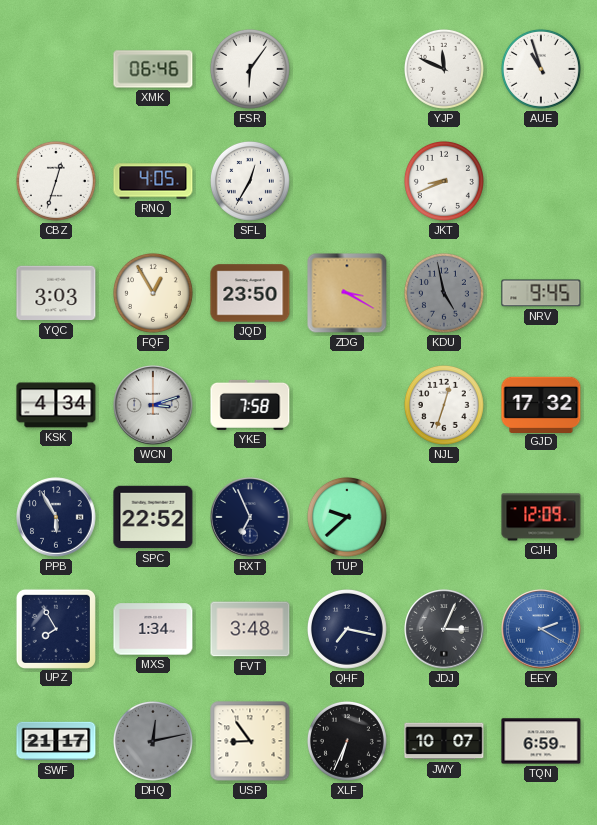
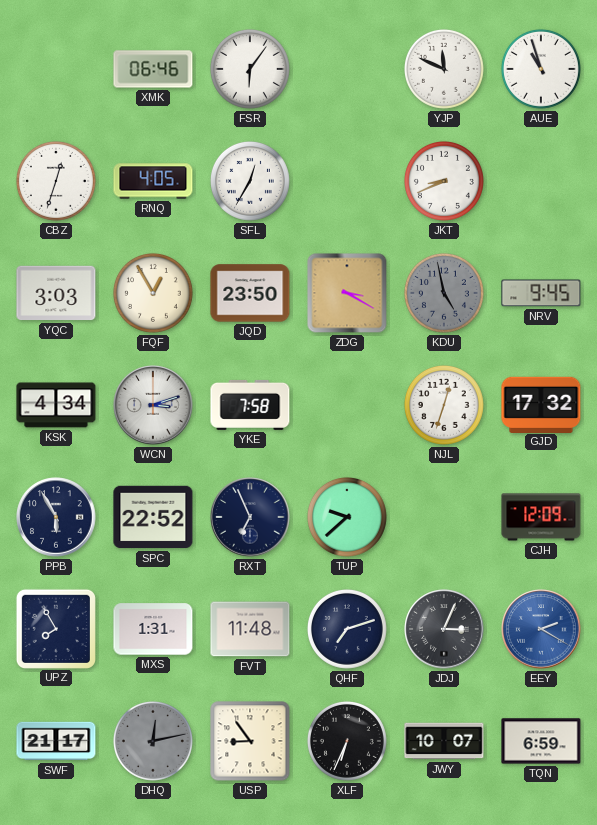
MXS: 1:34 -> 1:31 (153, 629)
FVT: 3:48 -> 11:48 (250, 629)
QHF: 7:17 -> 7:12 (347, 629)
